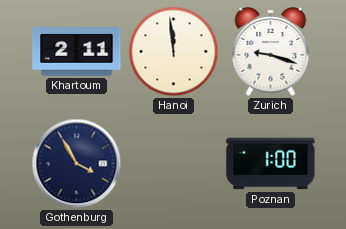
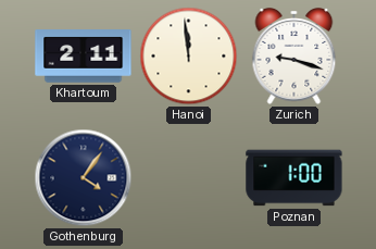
Gothenburg: 3:55 -> 4:06 (84, 178)
